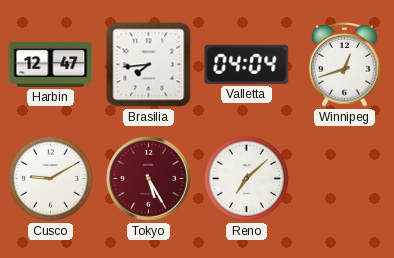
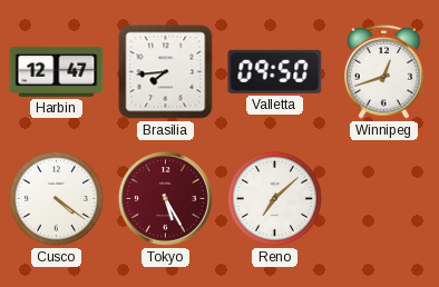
Valletta: 04:04 -> 09:50 (275, 71)
Cusco: 9:10 -> 4:21 (56, 198)
